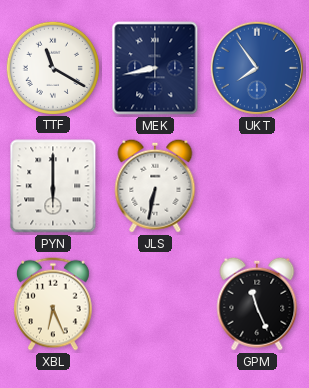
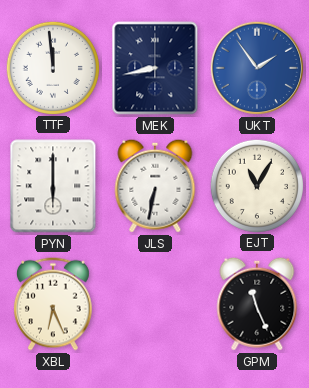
TTF: 11:20 -> 11:59 (52, 67)
UKT: 7:54 -> 1:54 (257, 68)
EJT: none -> 11:05 (256, 185)
